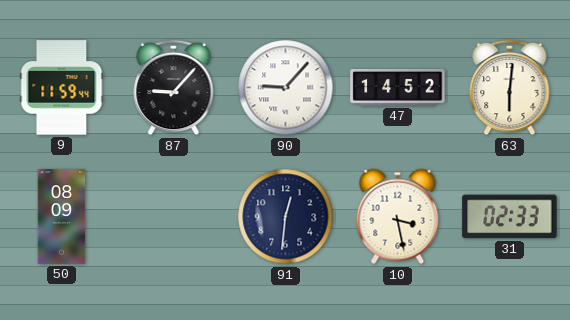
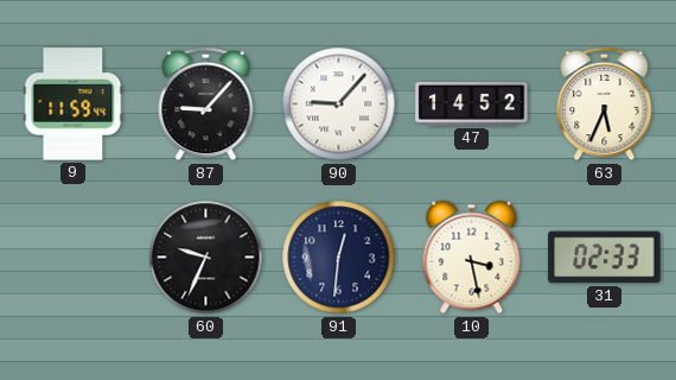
63: 6:01 -> 5:34 (605, 104)
50: 08:09 -> none (62, 217)
60: none -> 9:34 (206, 258)
